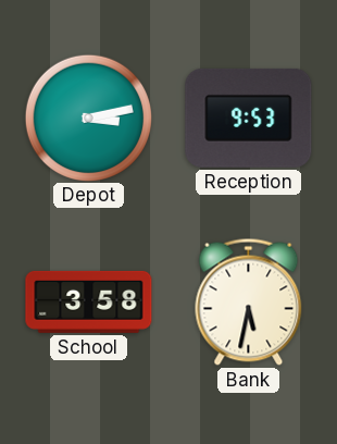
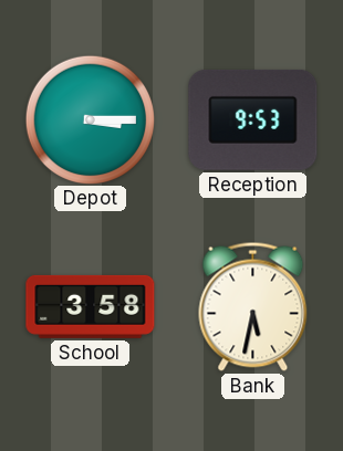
Depot: 3:13 -> 3:15 (90, 119)
